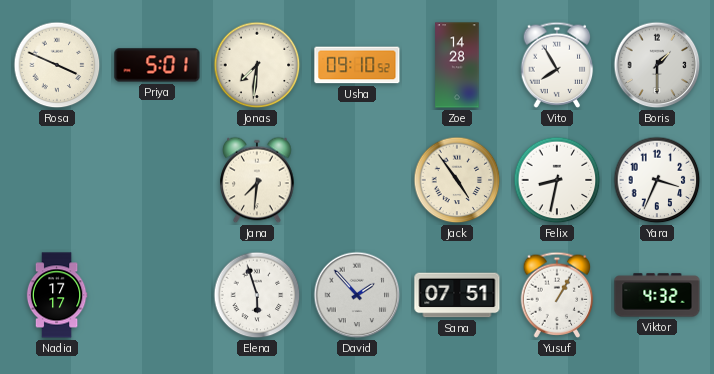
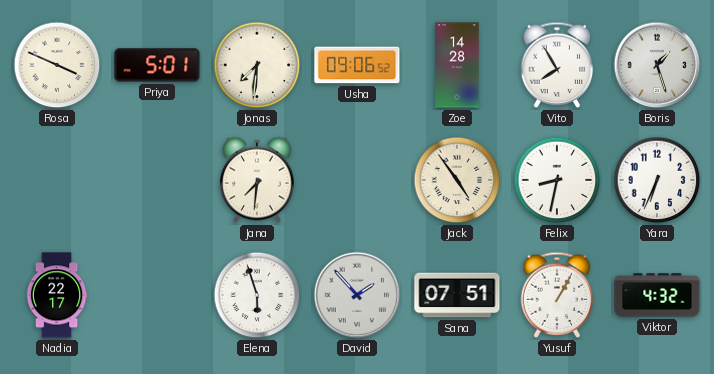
Usha: 09:10 -> 09:06 (357, 65)
Boris: 1:30 -> 1:27 (657, 65)
Yara: 3:34 -> 6:34 (657, 180)
Nadia: 17:17 -> 22:17 (57, 295)
